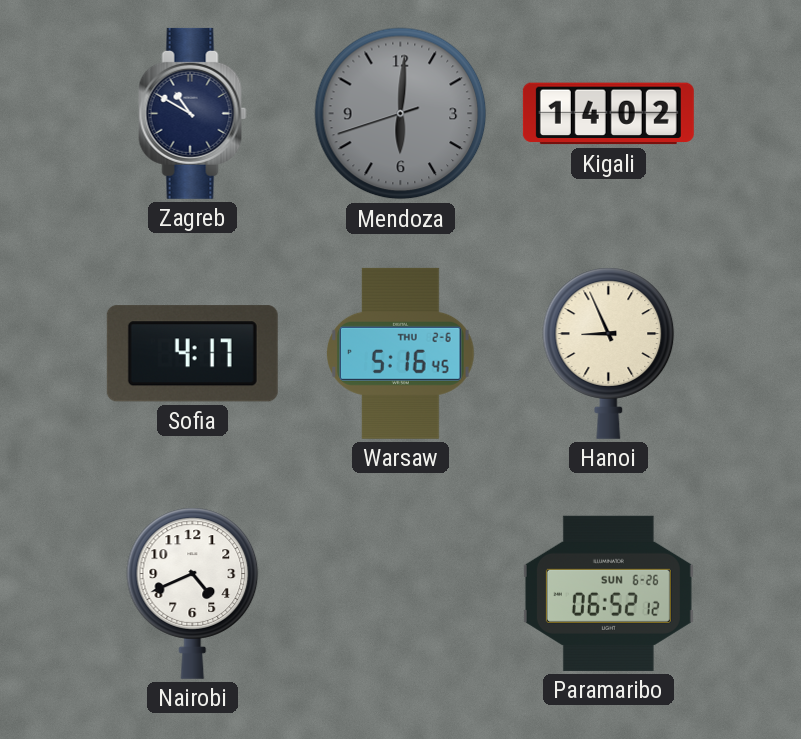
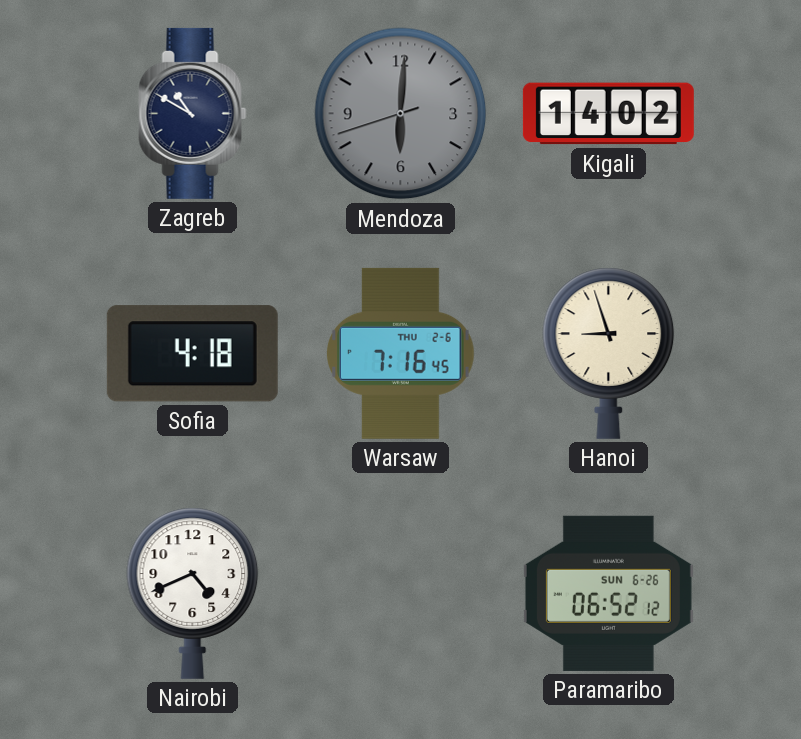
Sofia: 4:17 -> 4:18 (192, 354)
Warsaw: 5:16 -> 7:16 (401, 353)
Hanoi: 8:56 -> 8:57 (609, 353)
